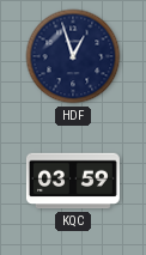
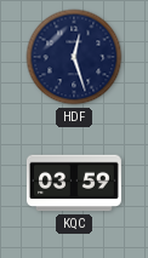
HDF: 12:57 -> 12:27 (74, 57)
